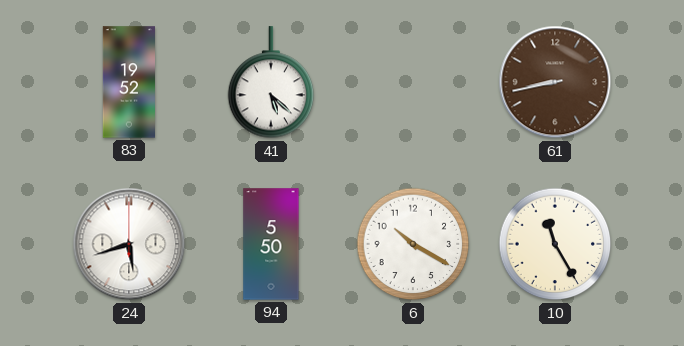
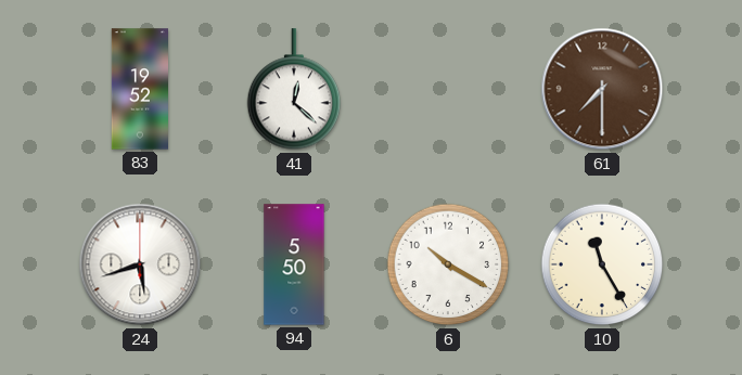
41: 5:22 -> 12:22 (294, 90)
61: 8:43 -> 7:30 (602, 89)
